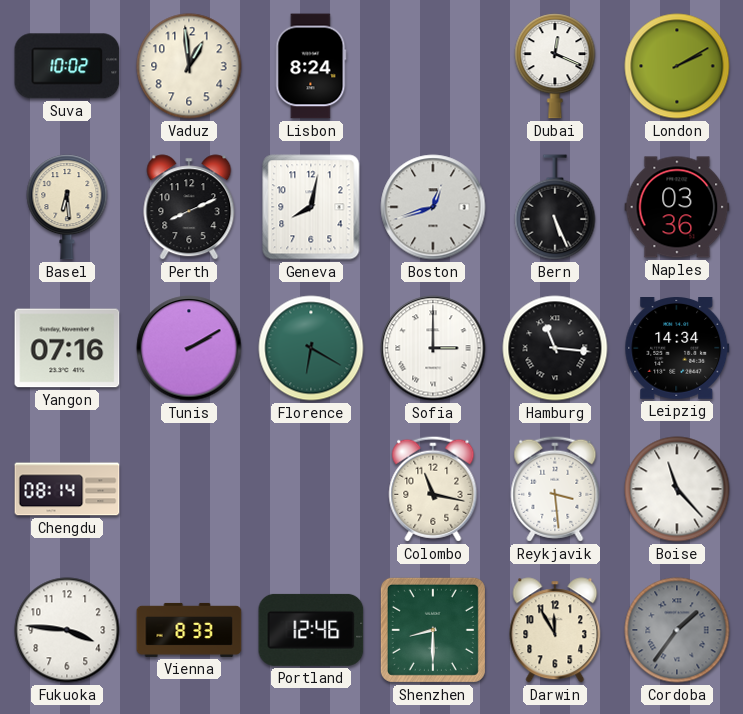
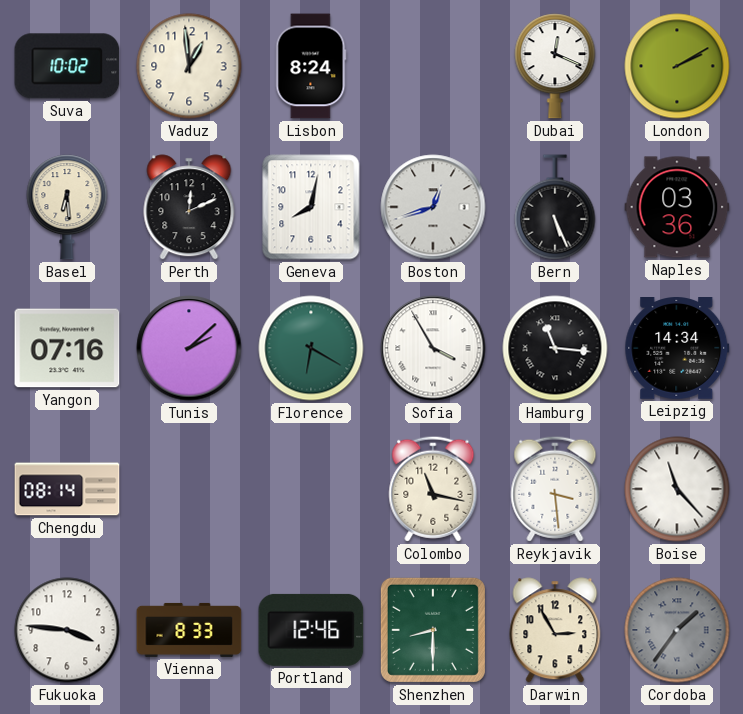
Perth: 8:11 -> 12:11 (189, 207)
Tunis: 2:10 -> 2:08 (189, 348)
Sofia: 3:00 -> 3:55 (433, 348)
Darwin: 11:55 -> 2:55 (555, 630)
